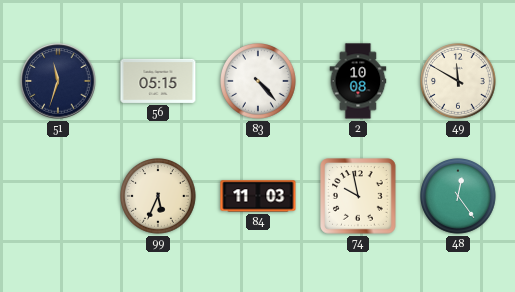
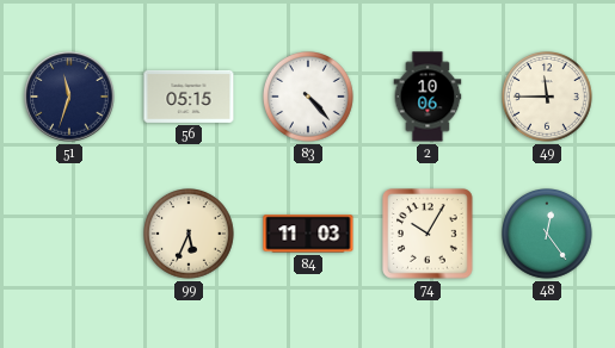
2: 10:08 -> 10:06 (428, 97)
49: 11:50 -> 11:45 (548, 98)
74: 9:58 -> 10:05 (428, 234)
